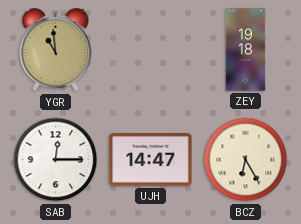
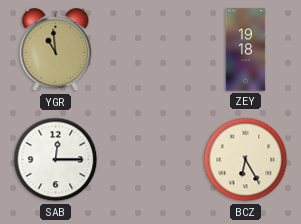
UJH: 14:47 -> none (151, 160)
